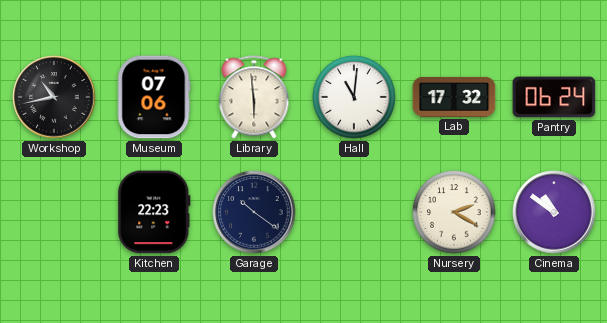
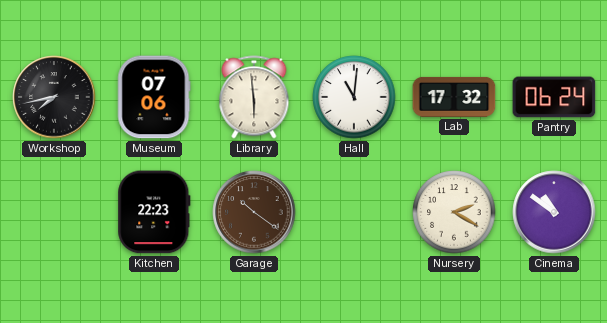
Workshop: 10:43 -> 7:43 (54, 97)
Garage dial: navy -> brown (254, 212)
